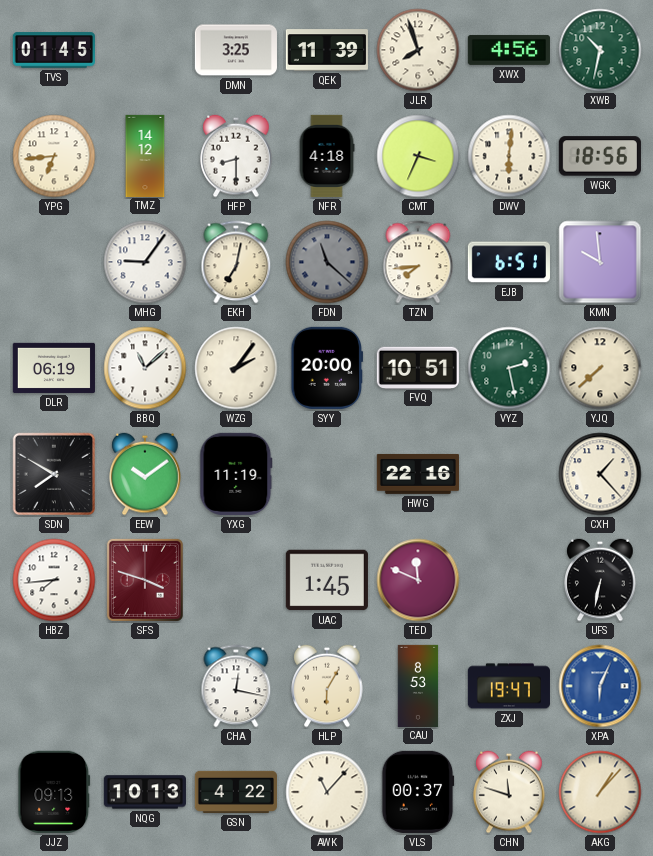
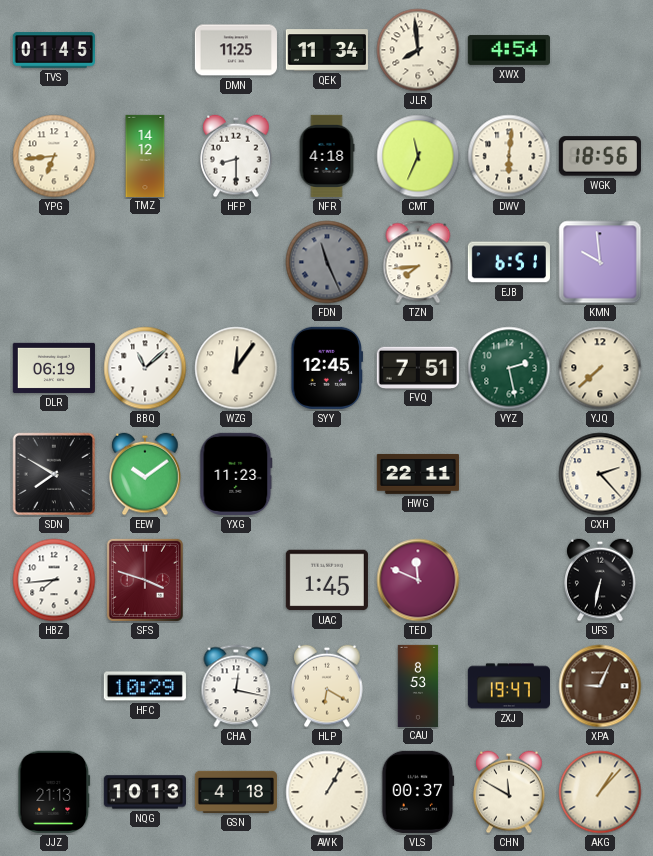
DMN: 3:25 -> 11:25 (236, 50)
QEK: 11:39 -> 11:34 (327, 50)
JLR: 7:57 -> 7:59 (418, 50)
XWX: 4:56 -> 4:54 (509, 50)
XWB: 10:32 -> none (600, 50)
CMT: 3:34 -> 11:34 (418, 156)
MHG: 9:06 -> none (145, 262)
EKH: 7:02 -> none (236, 262)
FDN: 11:22 -> 11:26 (327, 262)
WZG: 2:06 -> 12:06 (236, 368)
SYY: 20:00 -> 12:45 (327, 368)
FVQ: 10:51 -> 7:51 (418, 367)
YXG: 11:19 -> 11:23 (236, 474)
HWG: 22:16 -> 22:11 (418, 474)
CXH: 1:23 -> 2:23 (600, 474)
HFC: none -> 10:29 (145, 686)
HLP: 6:05 -> 6:20 (327, 686)
XPA: 6:04 -> 9:04 (600, 686)
XPA dial: blue -> brown (600, 686)
JJZ: 09:13 -> 21:13 (54, 792)
GSN: 4:22 -> 4:18 (236, 792)
AWK: 11:07 -> 1:05 (327, 792)
CHN: 11:48 -> 11:50 (509, 792)
